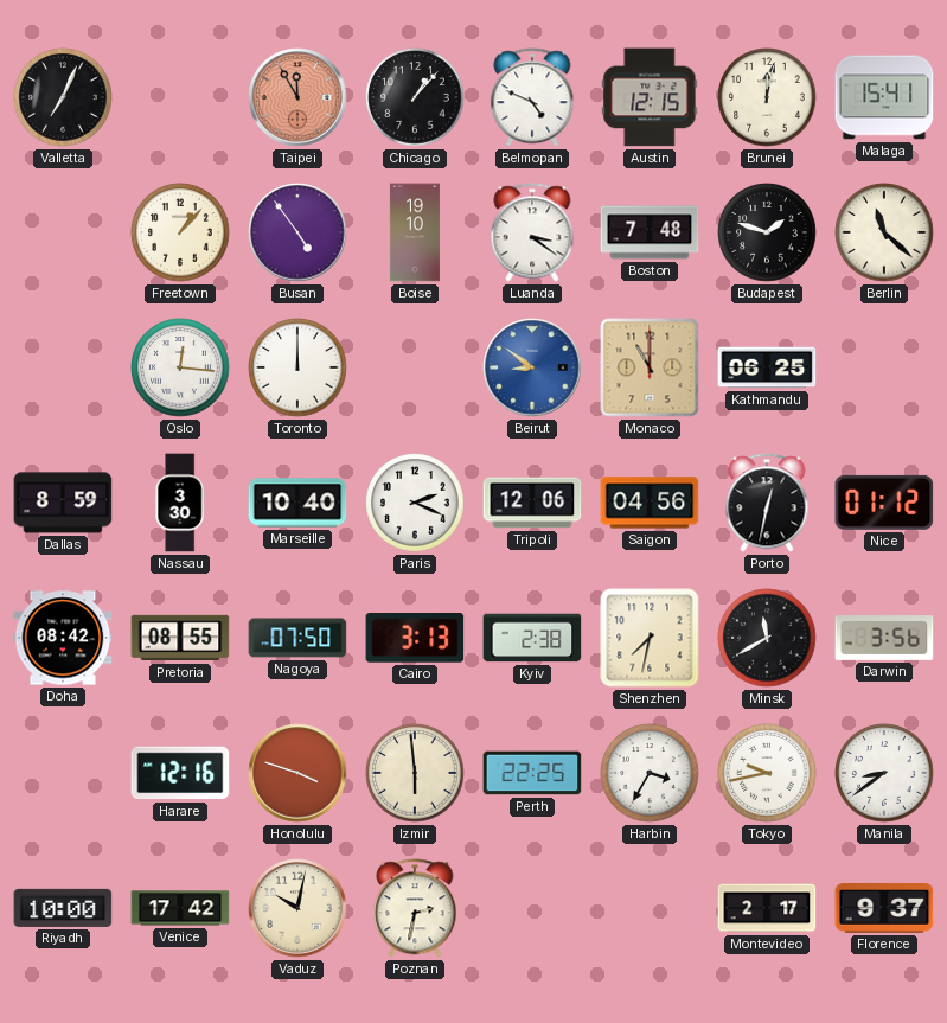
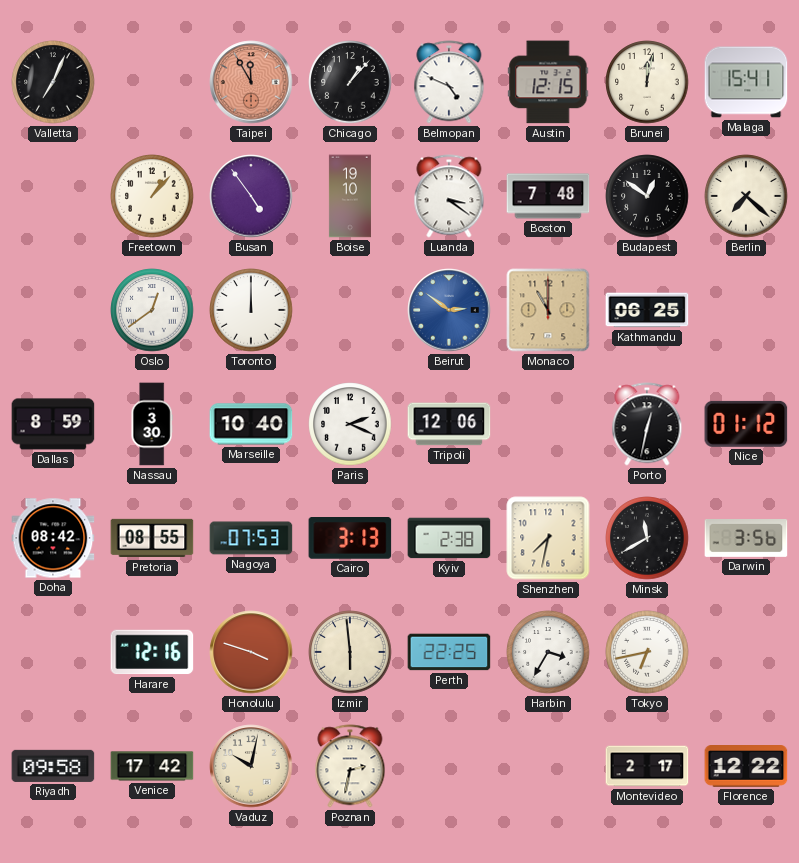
Budapest: 1:48 -> 12:51 (647, 196)
Berlin: 11:22 -> 7:22 (746, 196)
Oslo: 12:16 -> 12:39 (152, 310)
Beirut: 8:51 -> 2:51 (449, 310)
Saigon: 04:56 -> none (650, 503)
Nagoya: 07:50 -> 07:53 (251, 538)
Tokyo: 9:43 -> 6:43 (647, 652)
Manila: 8:39 -> none (884, 773)
Riyadh: 10:00 -> 09:58 (53, 766)
Florence: 9:37 -> 12:22 (746, 767)
